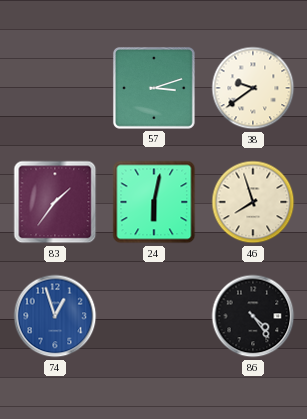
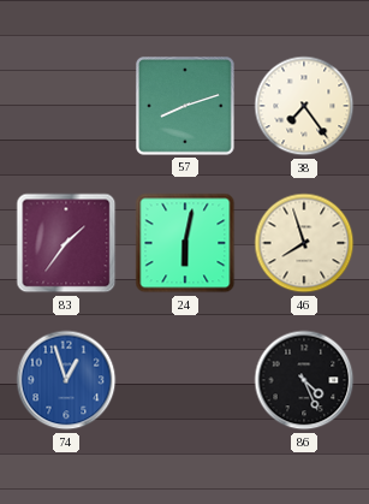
57: 3:12 -> 8:12 (185, 106)
38: 9:39 -> 7:24 (304, 106)
86: 4:24 -> 4:26 (304, 380)
